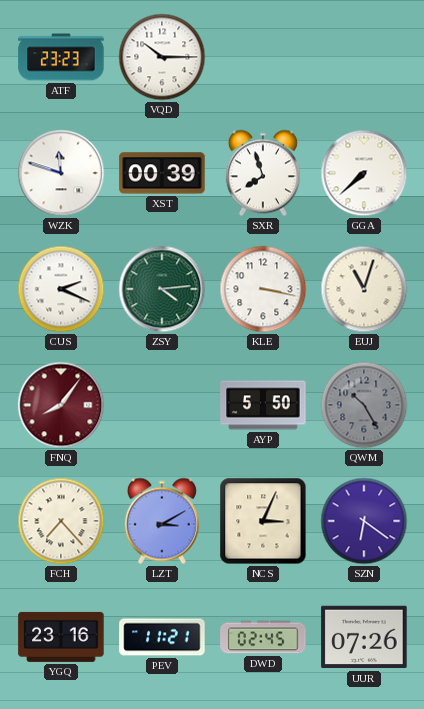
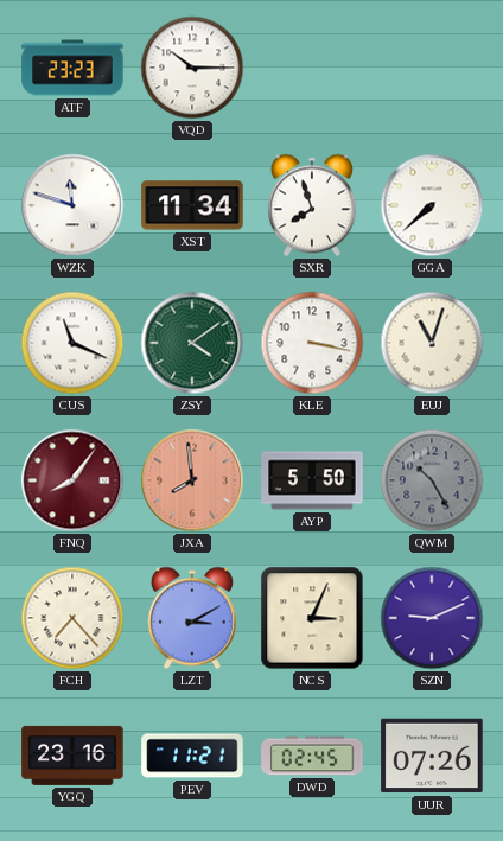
XST: 00:39 -> 11:34 (192, 205)
CUS: 2:19 -> 11:19 (72, 343)
ZSY: 4:14 -> 4:09 (192, 343)
JXA: none -> 7:59 (192, 480)
SZN: 6:21 -> 9:11 (432, 618)
